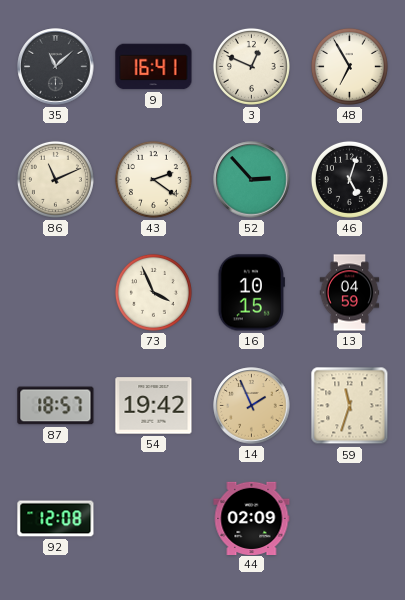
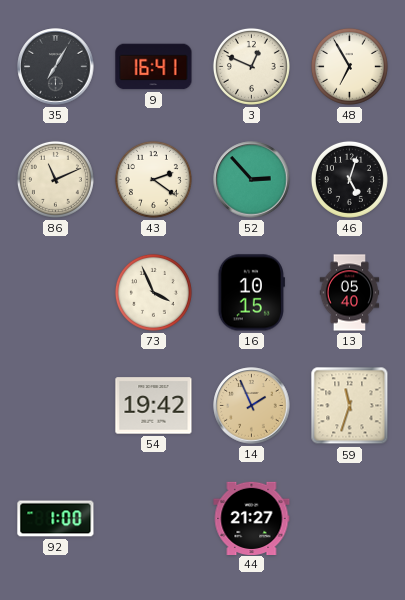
35: 11:08 -> 7:05 (56, 67)
13: 04:59 -> 05:40 (350, 293)
87: 18:57 -> none (56, 406)
92: 12:08 -> 1:00 (56, 519)
44: 02:09 -> 21:27 (252, 518)
